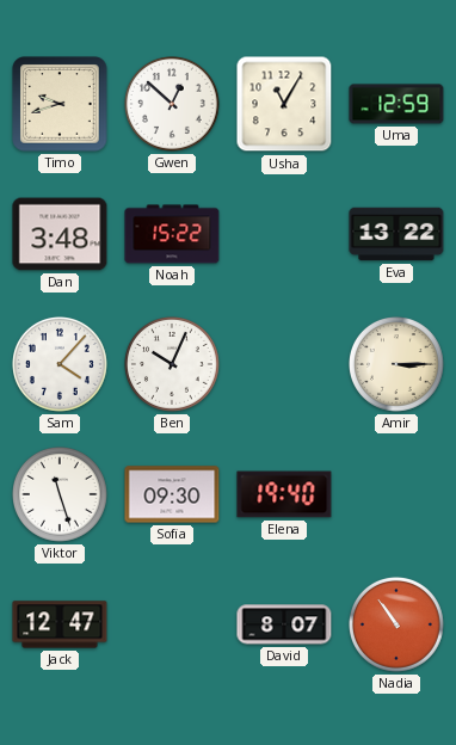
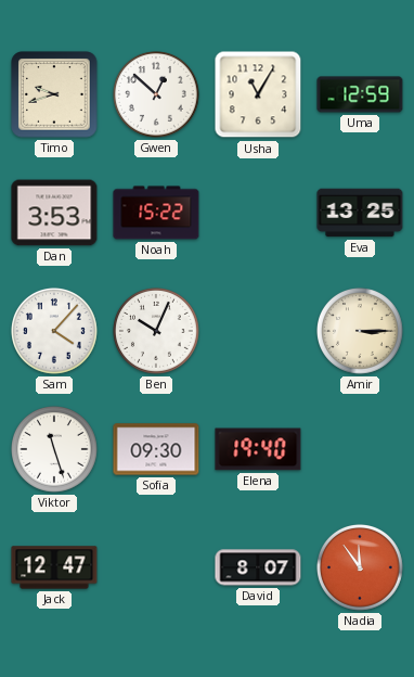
Dan: 3:48 -> 3:53 (54, 213)
Eva: 13:22 -> 13:25 (360, 213)
Nadia: 10:54 -> 11:54 (361, 569)
